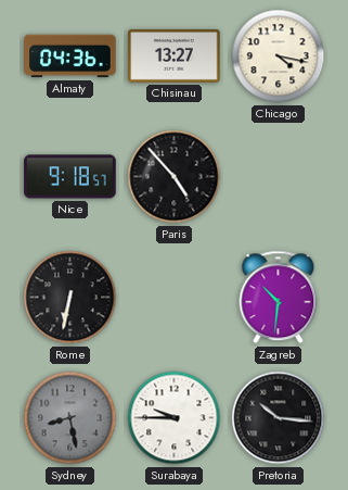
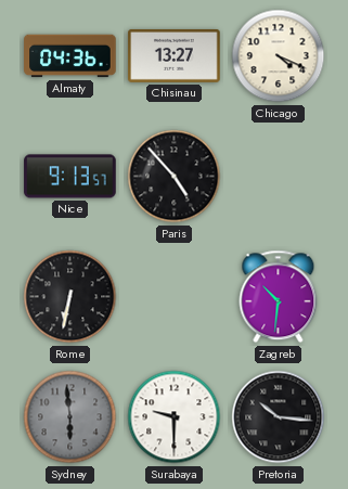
Chicago: 4:17 -> 4:19 (279, 56)
Nice: 9:18 -> 9:13 (70, 177)
Sydney: 8:28 -> 5:59 (70, 417)
Surabaya: 9:45 -> 9:30 (175, 417)
